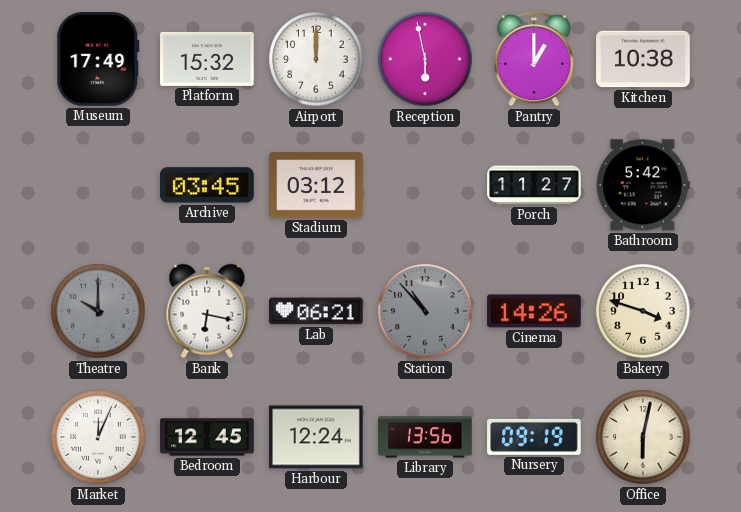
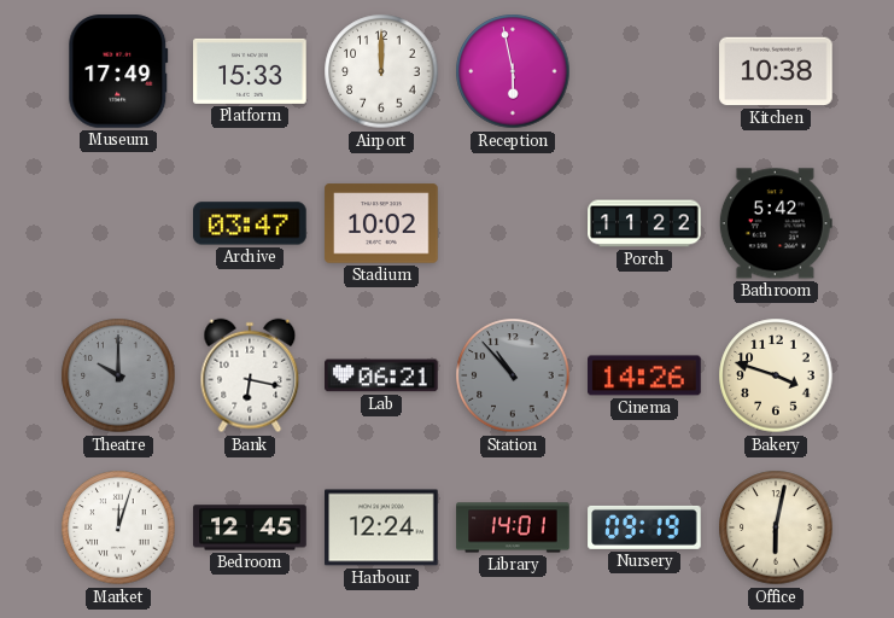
Platform: 15:32 -> 15:33 (250, 71)
Pantry: 1:00 -> none (534, 59)
Archive: 03:45 -> 03:47 (250, 223)
Stadium: 03:12 -> 10:02 (381, 223)
Porch: 11:27 -> 11:22 (644, 223)
Market: 12:04 -> 12:03 (118, 527)
Library: 13:56 -> 14:01 (513, 527)
